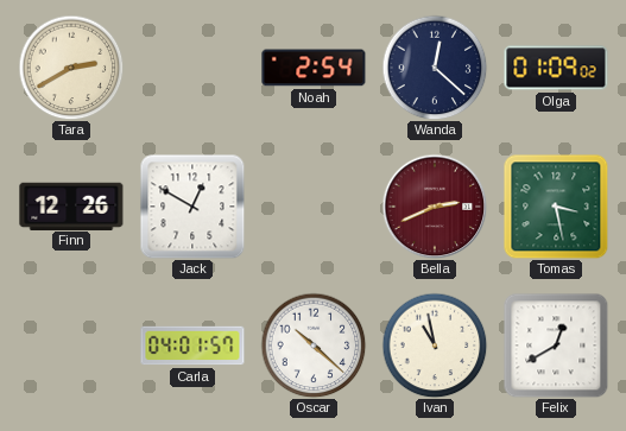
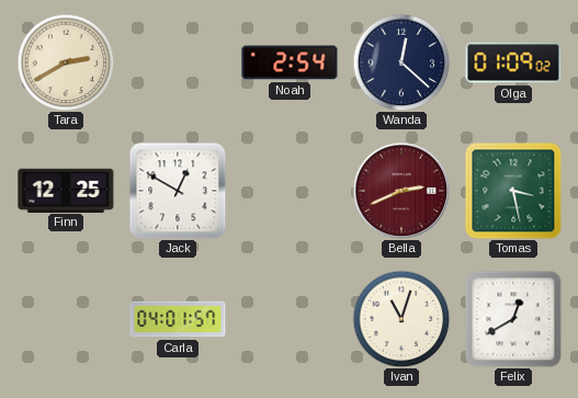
Finn: 12:26 -> 12:25 (66, 190)
Oscar: 10:22 -> none (314, 346)
Ivan: 10:58 -> 11:03 (401, 319)
